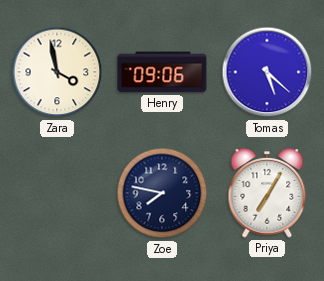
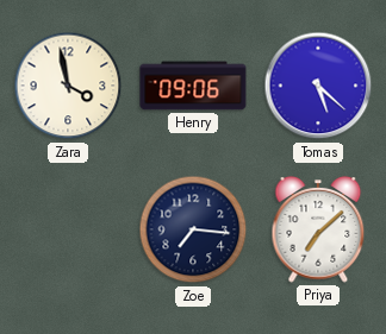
Zoe: 7:47 -> 7:16 (193, 229)
Priya: 7:05 -> 7:08 (318, 229)
